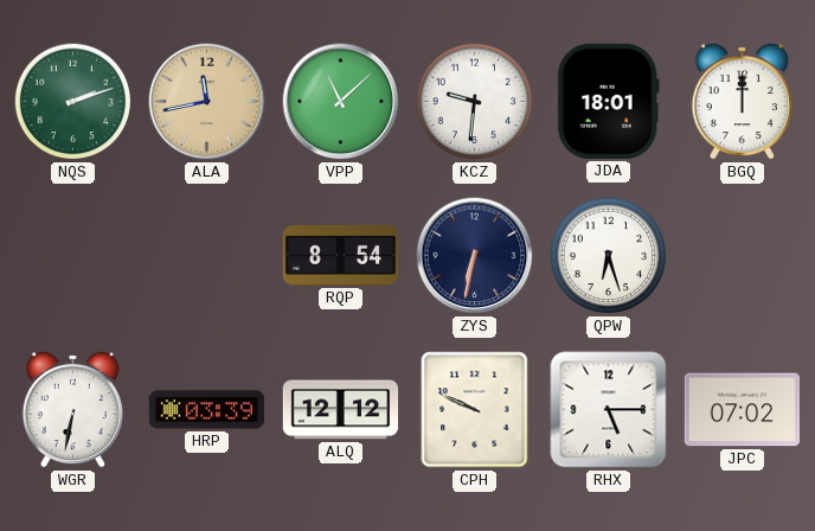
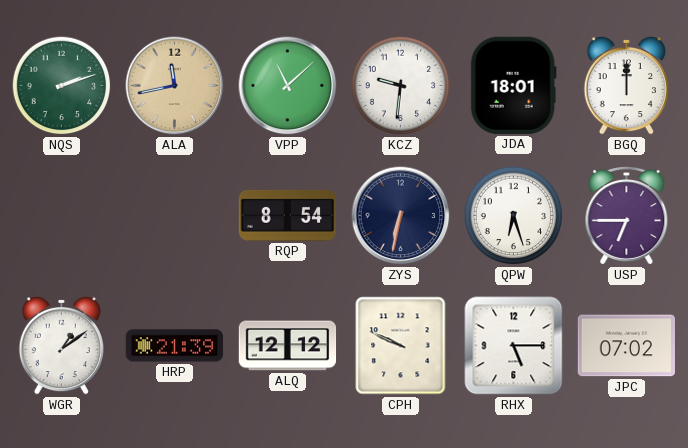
USP: none -> 6:45 (627, 216)
WGR: 6:32 -> 1:09 (61, 345)
HRP: 03:39 -> 21:39 (175, 346)
